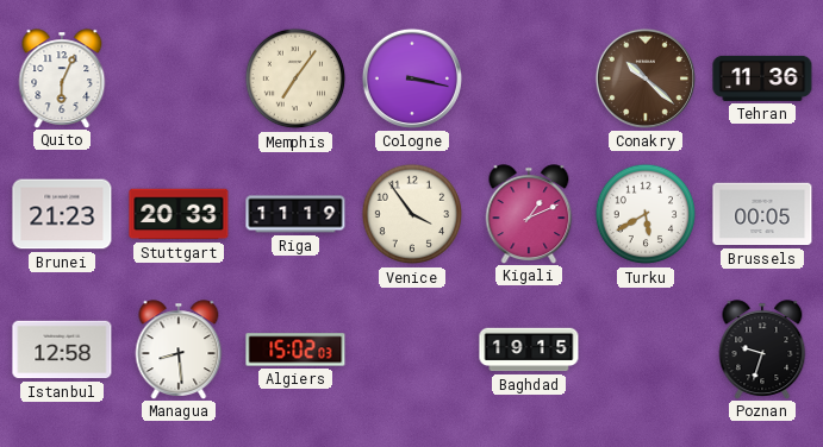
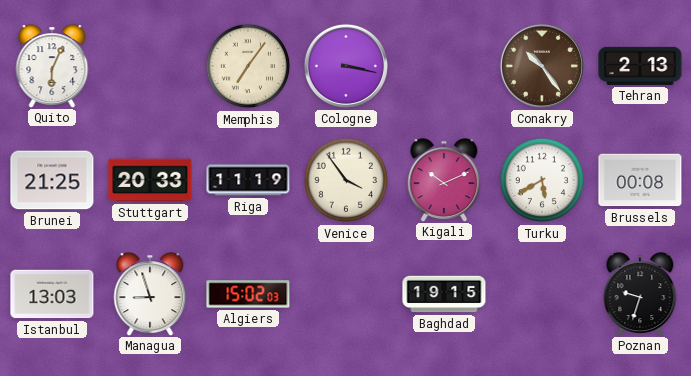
Conakry: 10:22 -> 10:24 (542, 66)
Tehran: 11:36 -> 2:13 (640, 66)
Brunei: 21:23 -> 21:25 (52, 180)
Kigali: 1:11 -> 10:11 (444, 180)
Brussels: 00:05 -> 00:08 (640, 180)
Istanbul: 12:58 -> 13:03 (52, 294)
Managua: 8:29 -> 8:57 (150, 294)
